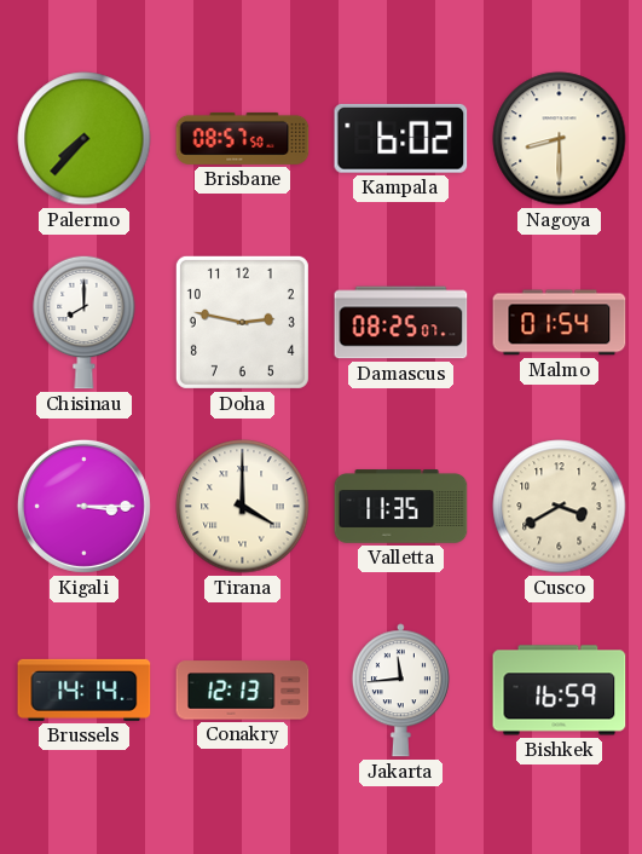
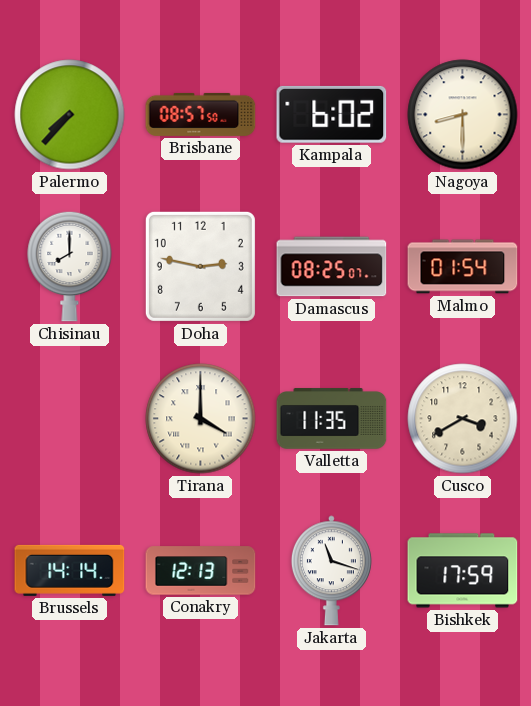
Kigali: 3:15 -> none (83, 506)
Jakarta: 11:44 -> 11:18 (331, 571)
Bishkek: 16:59 -> 17:59 (463, 571)
